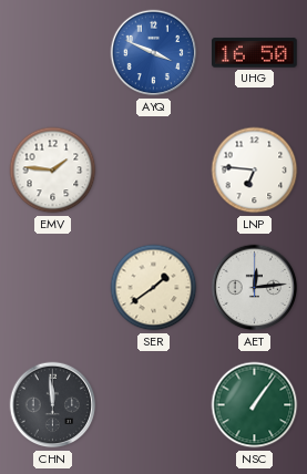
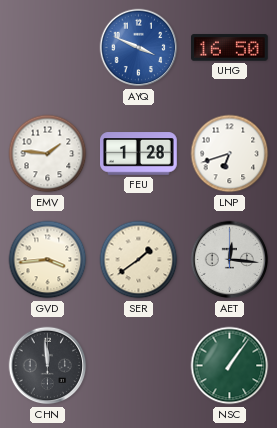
FEU: none -> 1:28 (139, 154)
LNP: 6:46 -> 6:42 (230, 154)
GVD: none -> 3:44 (48, 260)
AET: 12:14 -> 12:16 (230, 260)
